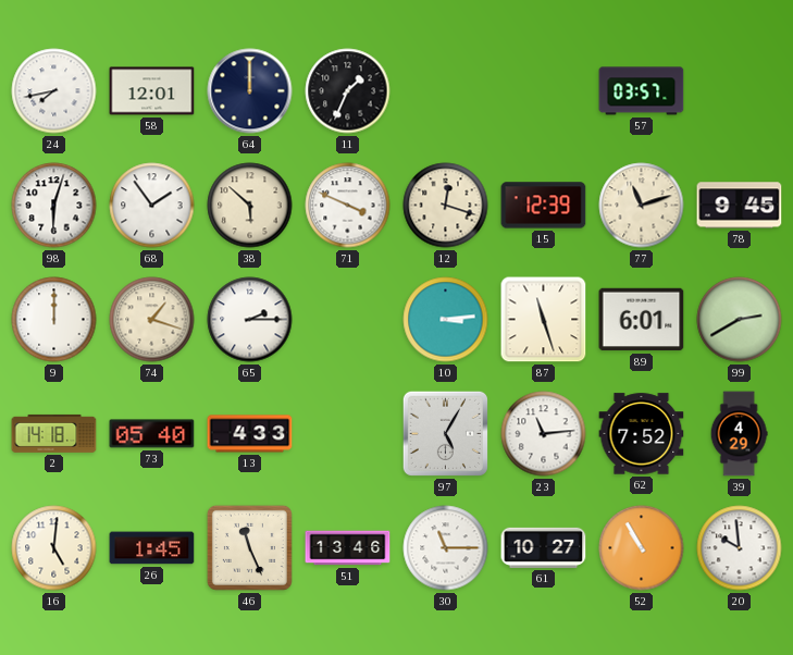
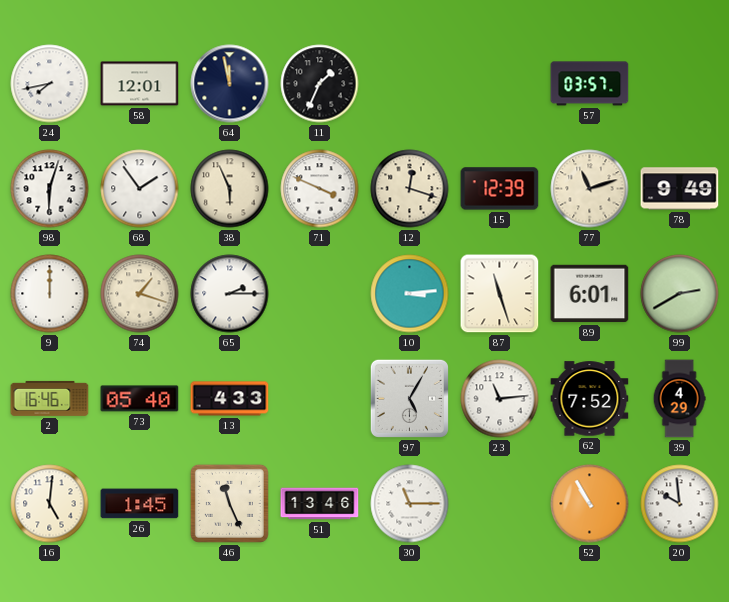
64: 12:00 -> 11:58 (230, 84)
38: 5:52 -> 5:56 (230, 189)
78: 9:45 -> 9:49 (680, 189)
2: 14:18 -> 16:46 (50, 398)
61: 10:27 -> none (544, 547)
